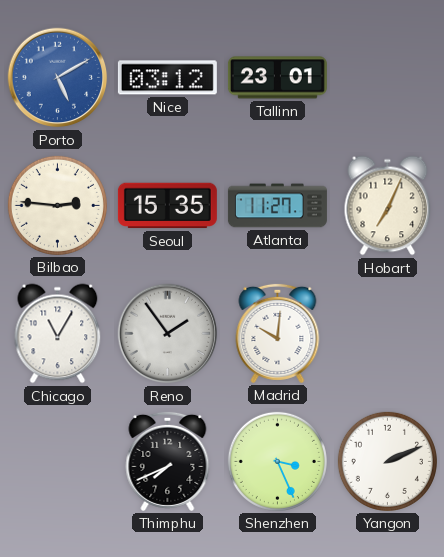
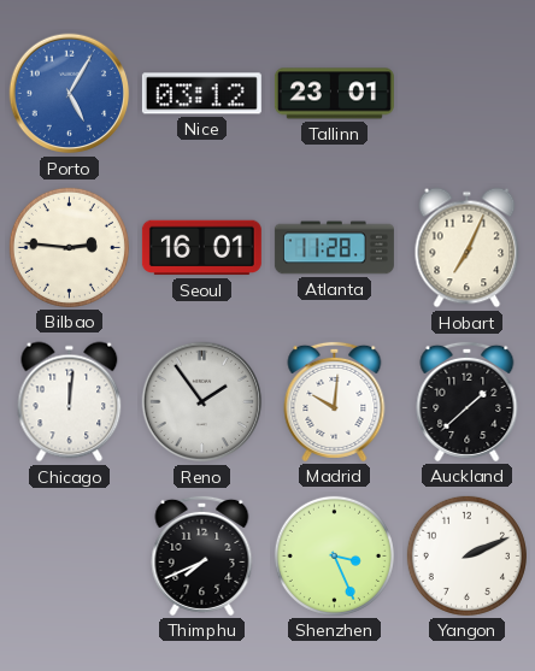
Porto: 5:10 -> 5:05 (70, 94)
Seoul: 15:35 -> 16:01 (201, 248)
Atlanta: 11:27 -> 11:28 (334, 248)
Chicago: 11:05 -> 12:01 (70, 402)
Auckland: none -> 1:38 (468, 401)
